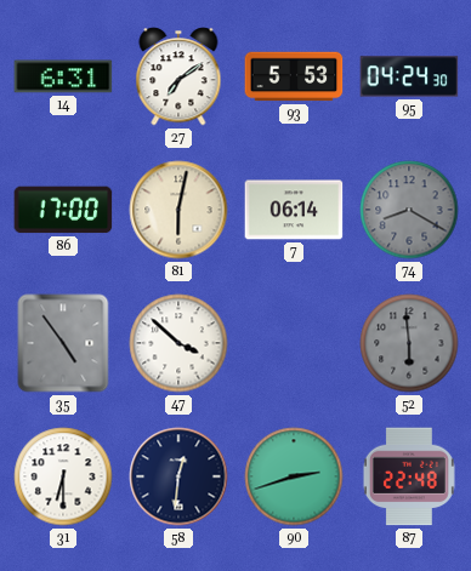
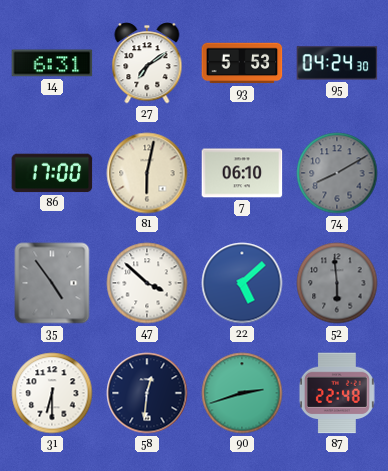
7: 06:14 -> 06:10 (242, 173)
74: 8:20 -> 8:10 (337, 173)
22: none -> 5:08 (242, 283)
